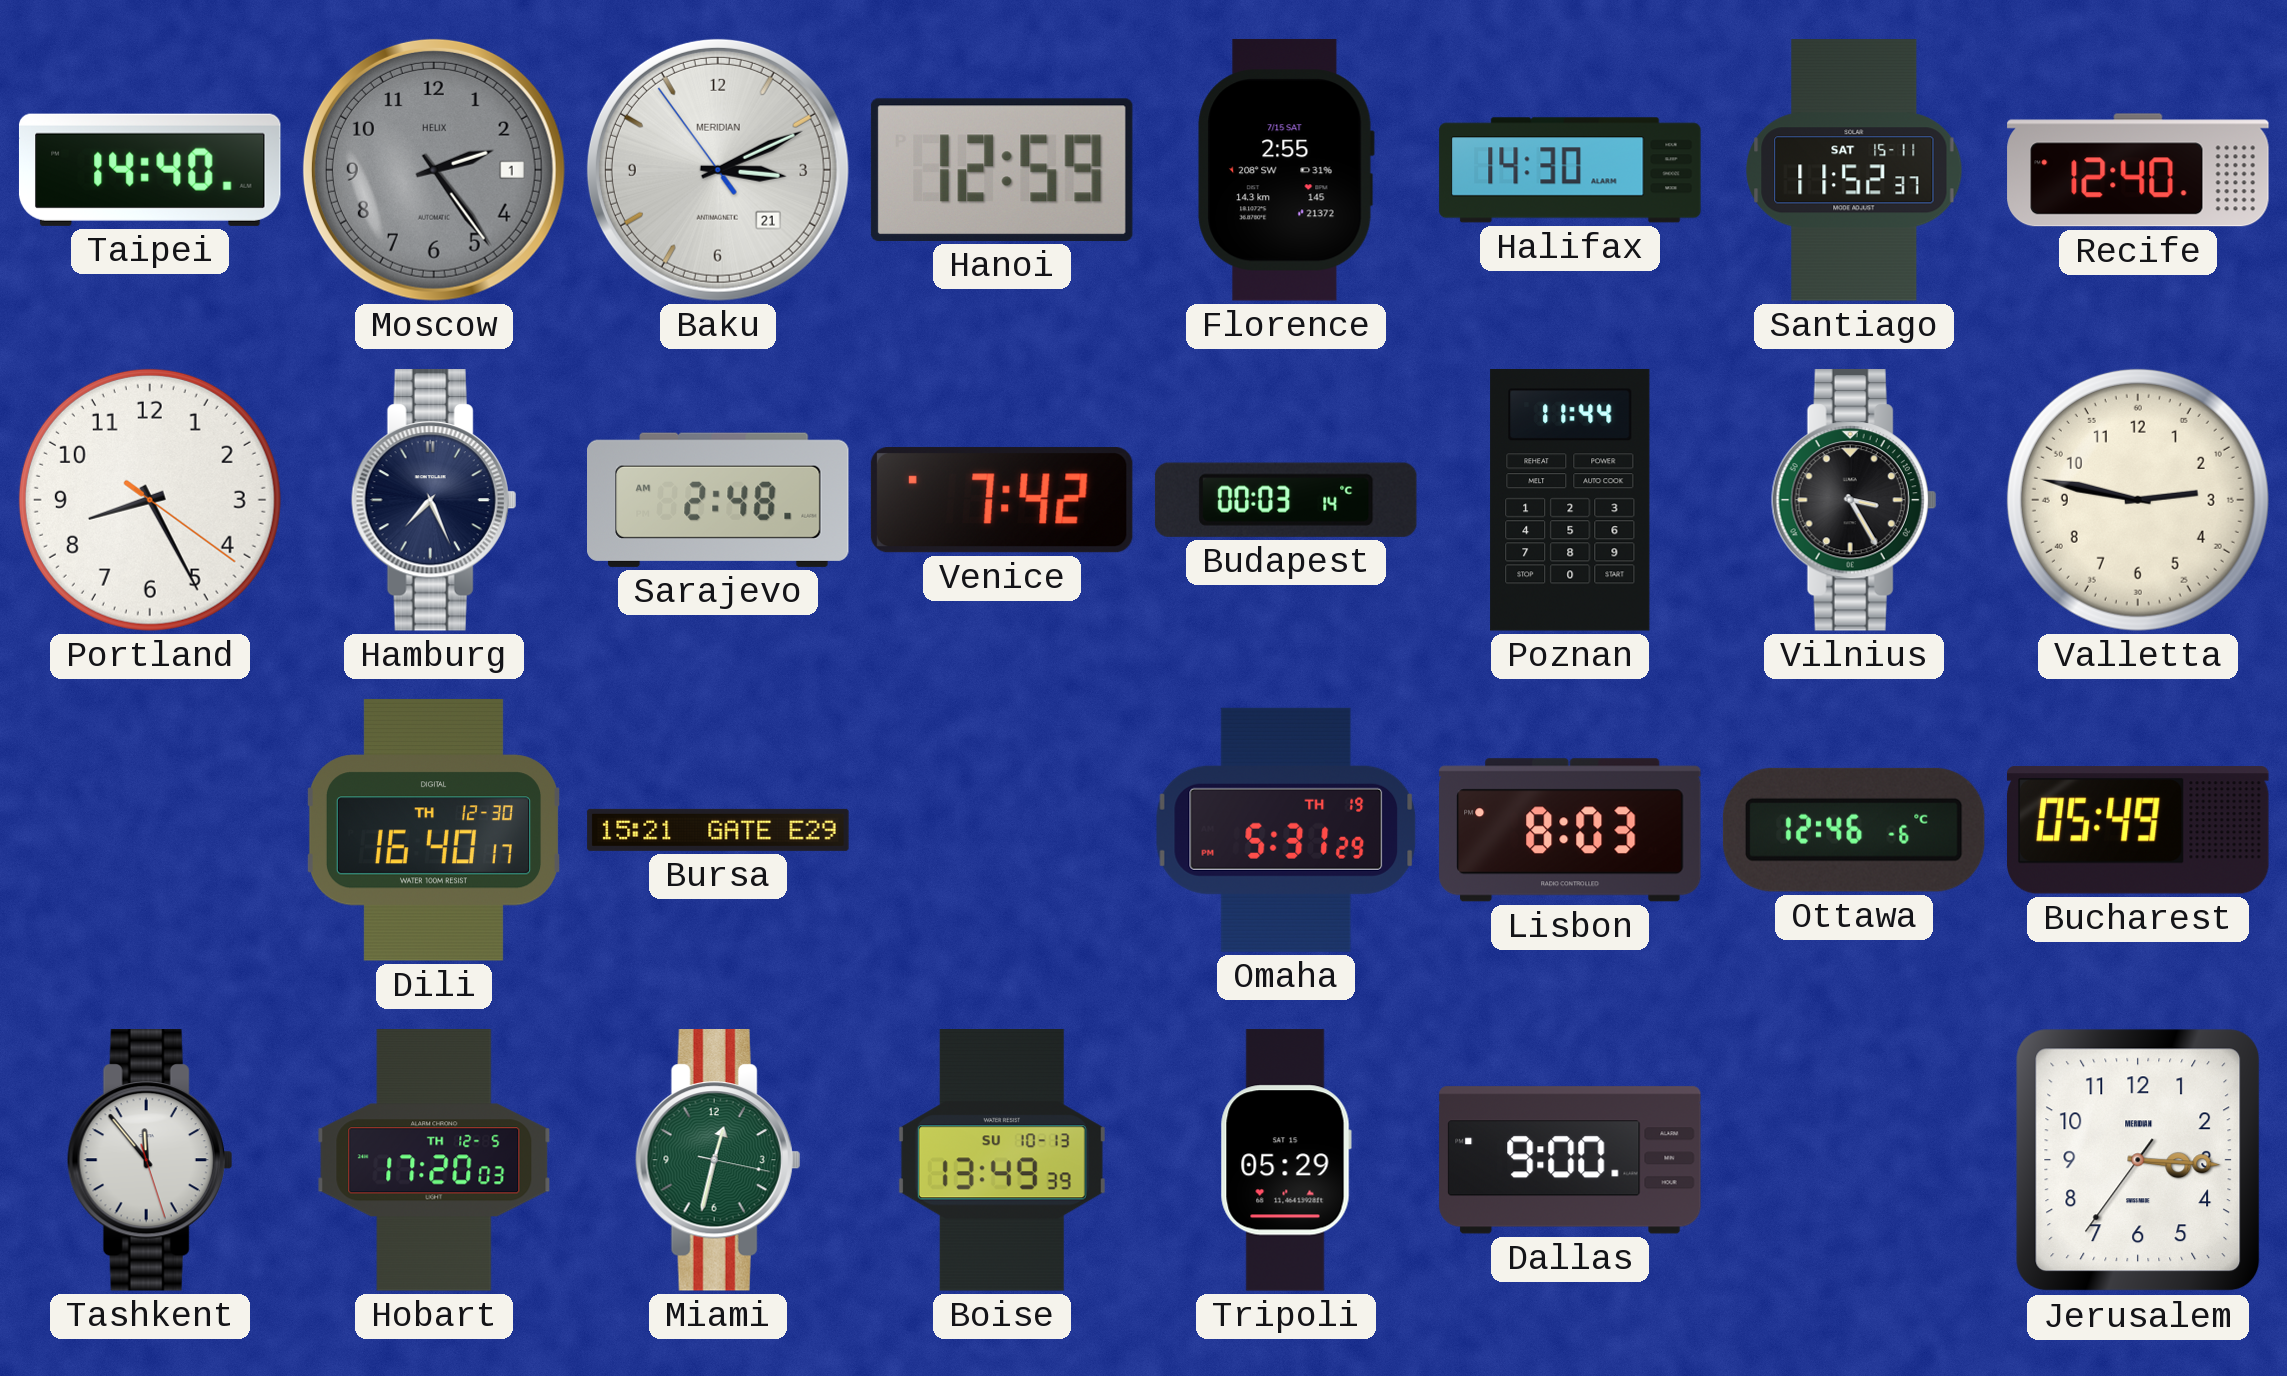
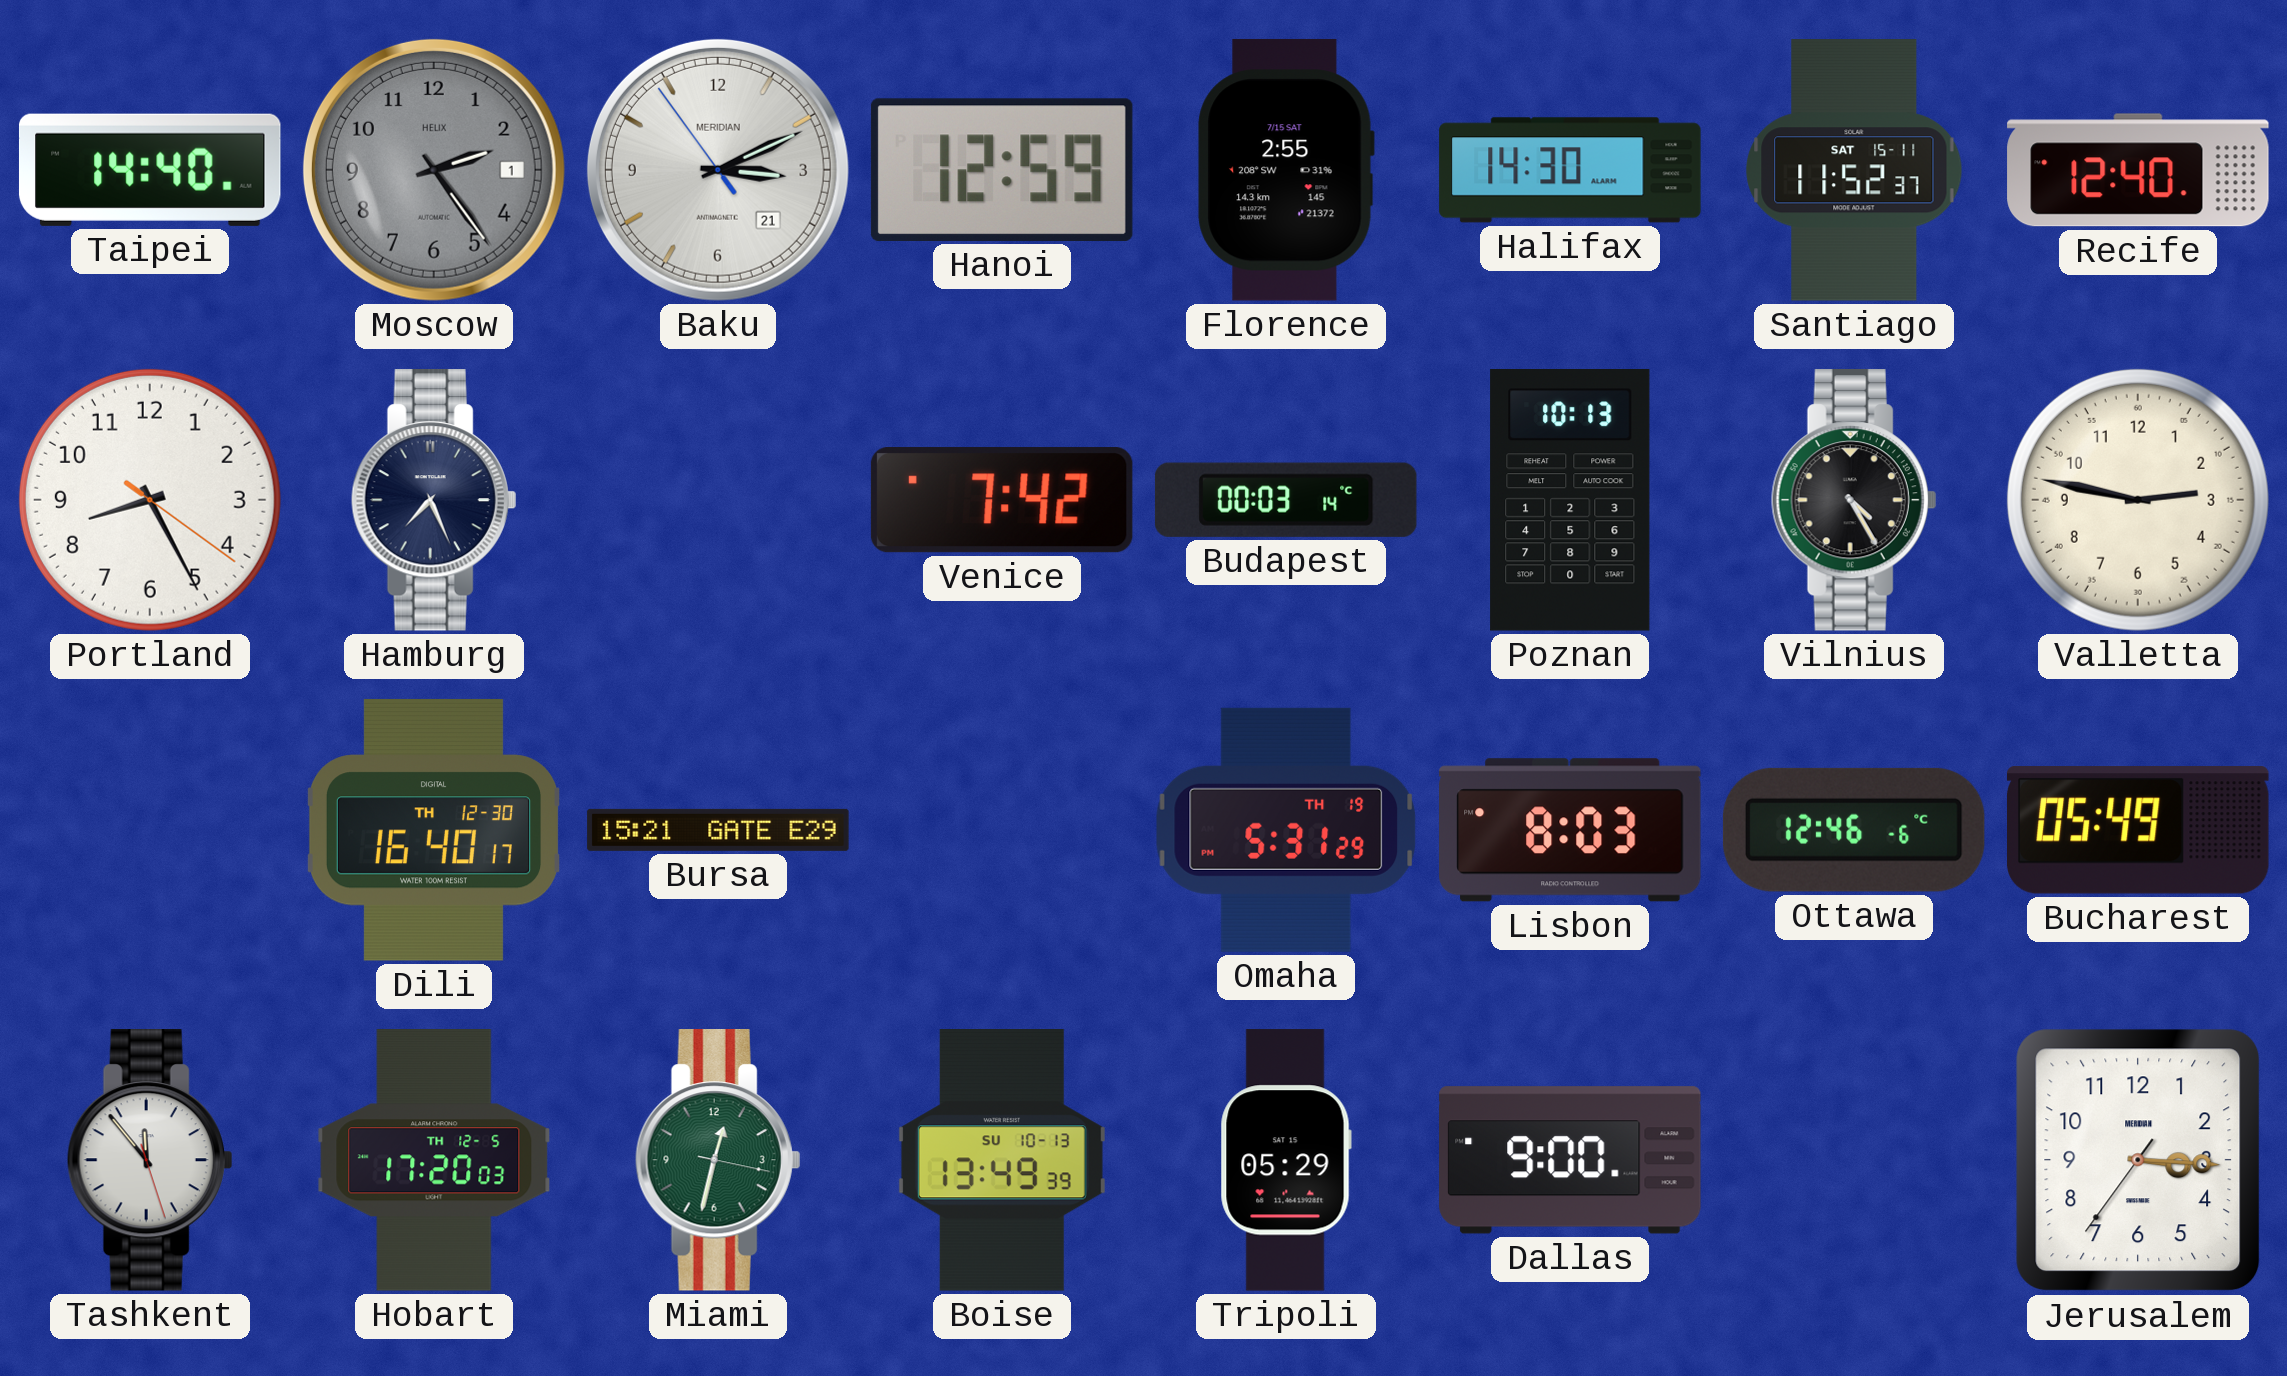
Sarajevo: 2:48 -> none (719, 500)
Poznan: 11:44 -> 10:13 (1570, 501)
Vilnius: 3:25 -> 4:25 (1854, 501)
